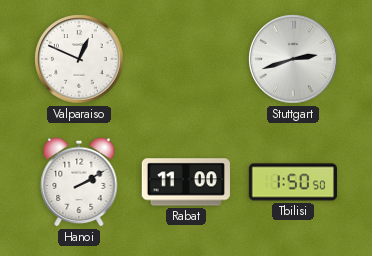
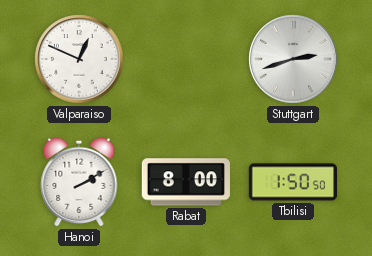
Rabat: 11:00 -> 8:00 (186, 182)
